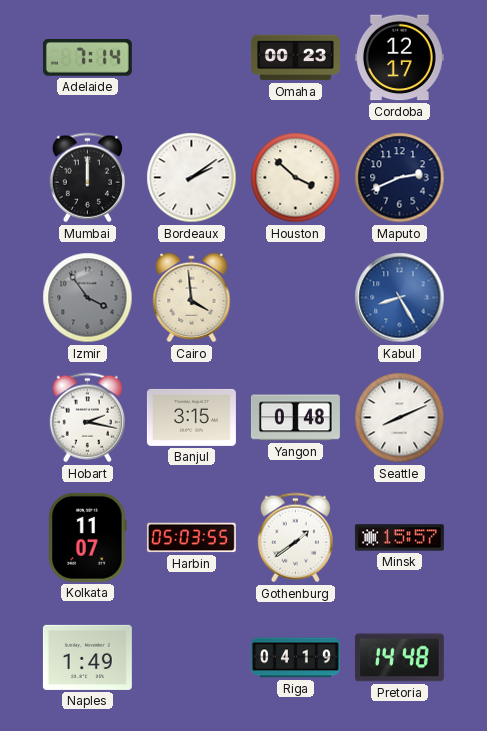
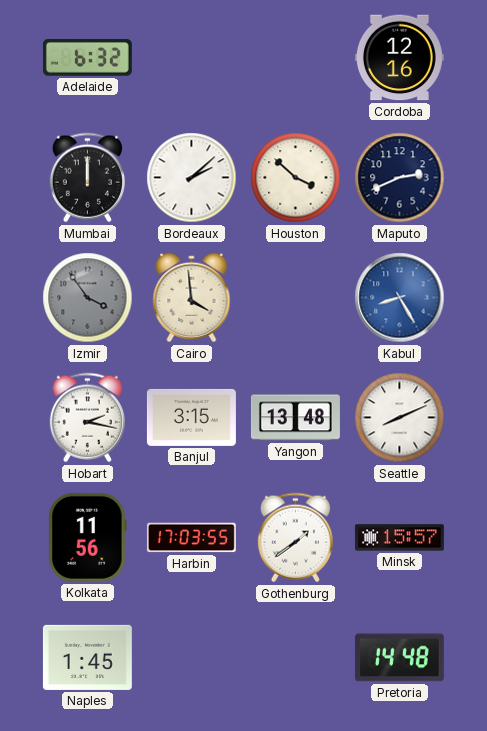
Adelaide: 7:14 -> 6:32 (87, 58)
Omaha: 00:23 -> none (295, 58)
Cordoba: 12:17 -> 12:16 (399, 58)
Bordeaux: 2:09 -> 2:08 (192, 178)
Yangon: 0:48 -> 13:48 (295, 418)
Kolkata: 11:07 -> 11:56 (88, 537)
Harbin: 05:03 -> 17:03 (191, 538)
Naples: 1:49 -> 1:45 (87, 657)
Riga: 04:19 -> none (295, 658)
